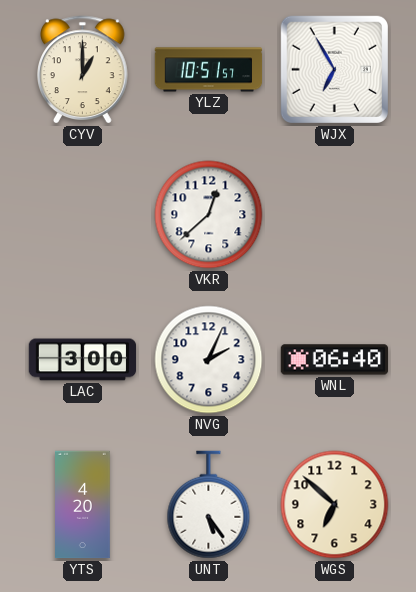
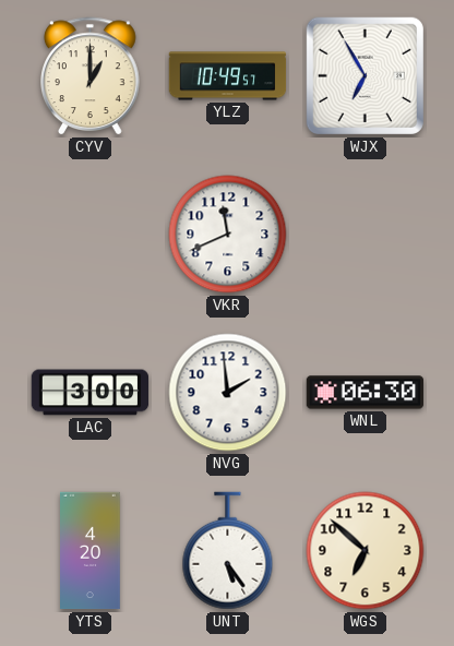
YLZ: 10:51 -> 10:49 (228, 76)
VKR: 12:38 -> 11:41 (228, 235)
NVG: 2:04 -> 1:59 (228, 393)
WNL: 06:40 -> 06:30 (366, 393)
